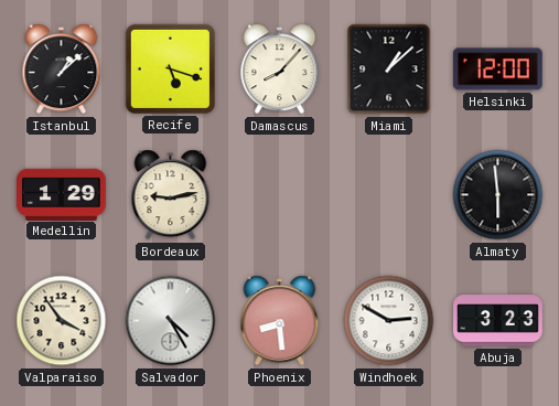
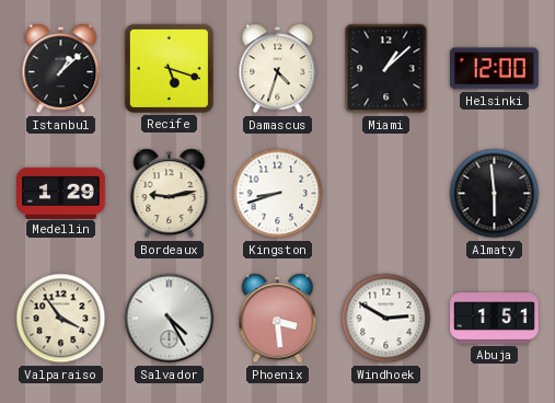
Damascus: 8:07 -> 4:33 (278, 69)
Kingston: none -> 8:42 (278, 194)
Phoenix: 8:29 -> 3:29 (278, 319)
Abuja: 3:23 -> 1:51 (495, 319)
